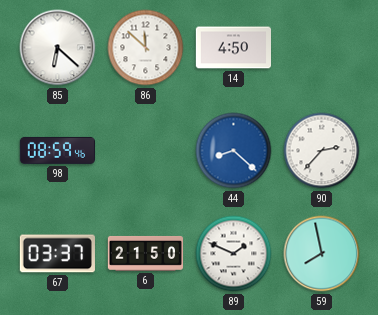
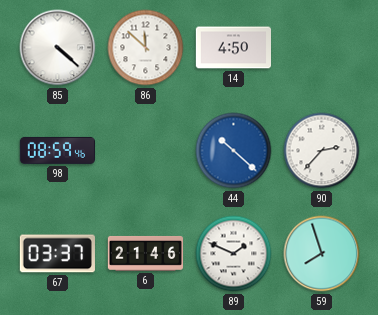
85: 6:22 -> 4:22 (58, 48)
44: 8:22 -> 10:22 (234, 151)
6: 21:50 -> 21:46 (146, 253)
59: 7:58 -> 7:57 (322, 254)
